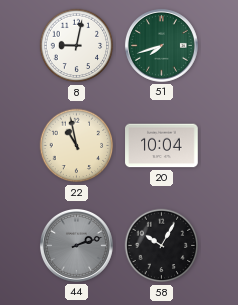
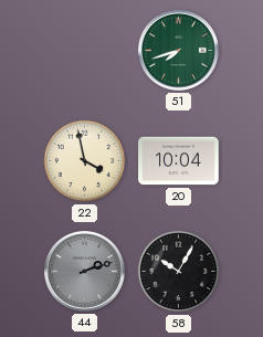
8: 9:02 -> none (77, 46)
22: 10:58 -> 3:58 (85, 161)
